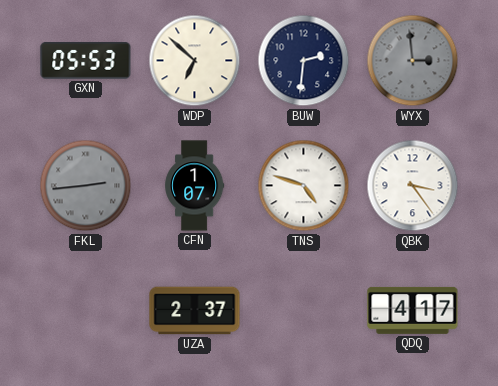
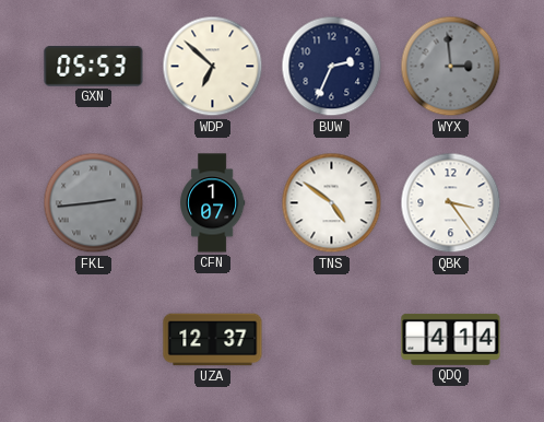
BUW: 2:31 -> 2:34 (332, 67)
TNS: 4:48 -> 4:51 (332, 203)
UZA: 2:37 -> 12:37 (213, 340)
QDQ: 4:17 -> 4:14 (451, 339)
